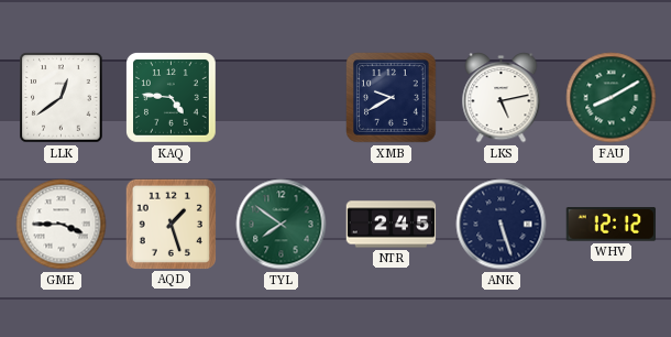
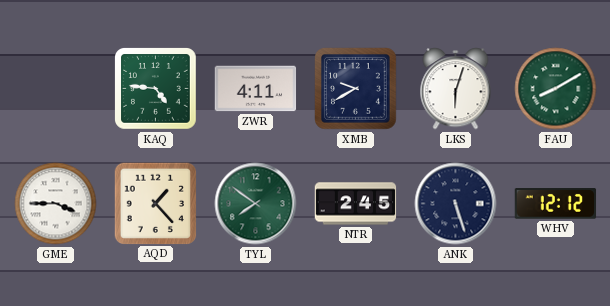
LLK: 12:39 -> none (62, 98)
ZWR: none -> 4:11 (256, 89)
LKS: 5:13 -> 6:03 (456, 89)
AQD: 1:27 -> 1:23 (155, 203)
